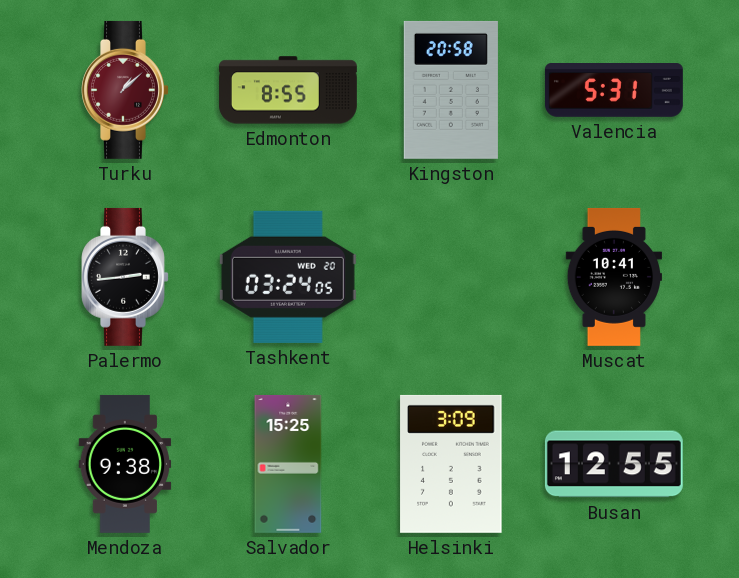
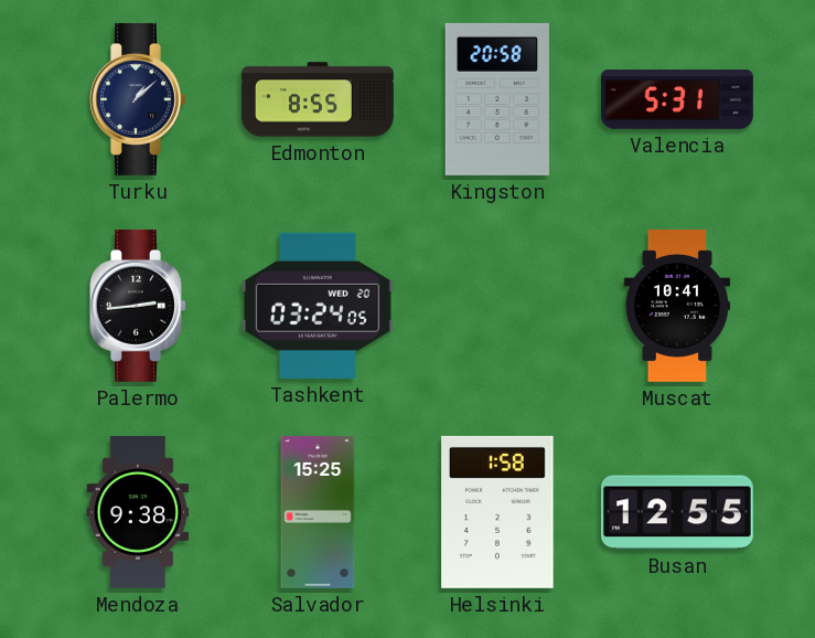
Turku dial: burgundy -> navy (138, 99)
Helsinki: 3:09 -> 1:58 (497, 512)
